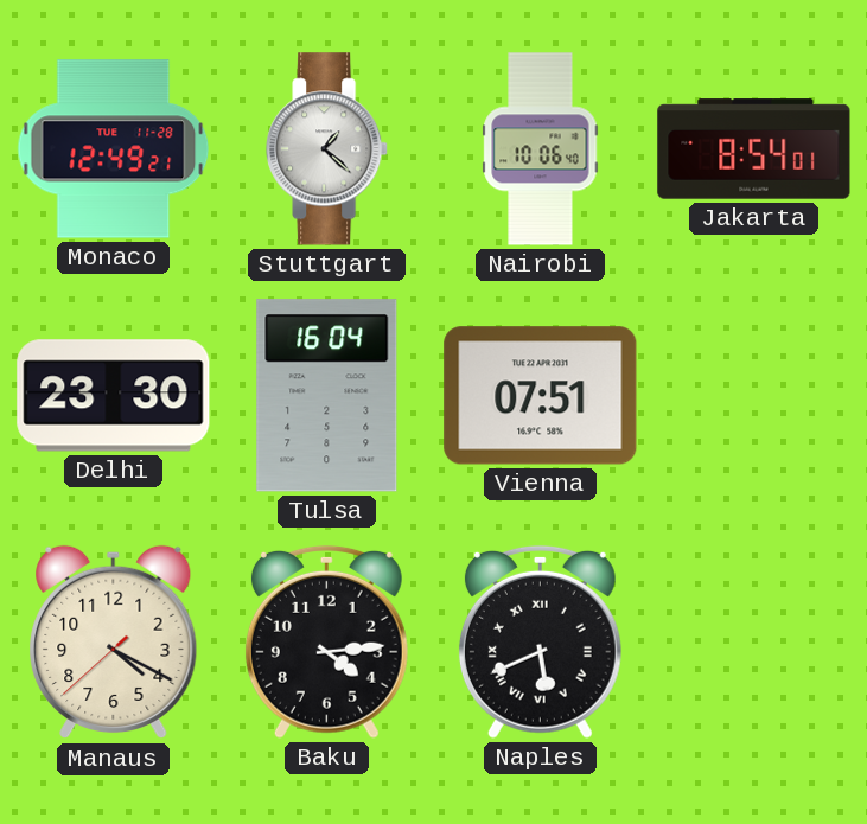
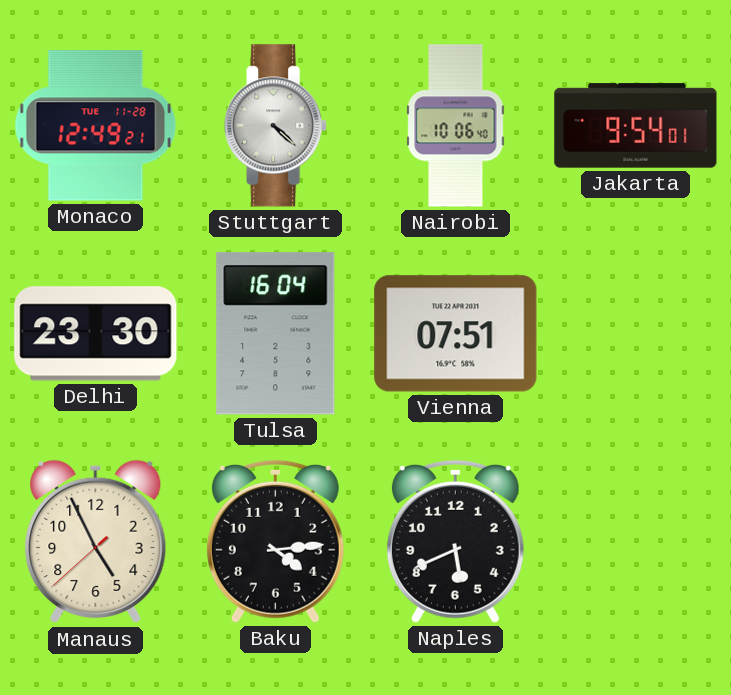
Stuttgart: 1:22 -> 4:22 (276, 126)
Jakarta: 8:54 -> 9:54 (636, 126)
Manaus: 4:19 -> 4:55 (96, 542)
Naples numerals: Roman -> Arabic (455, 541)
